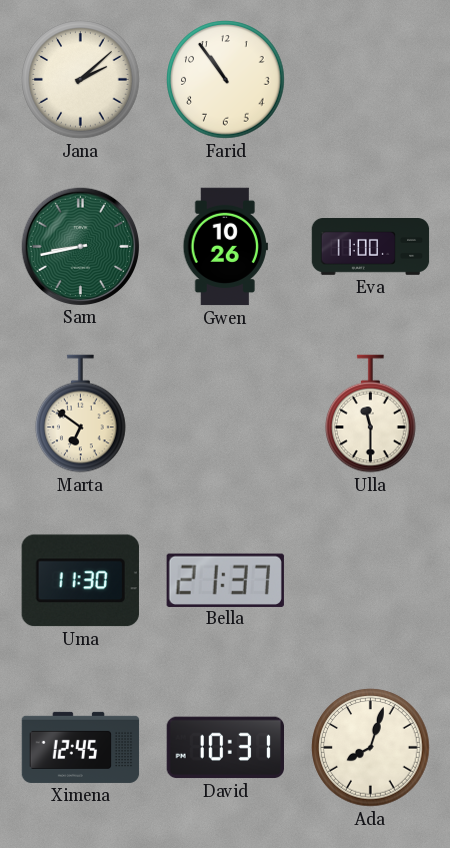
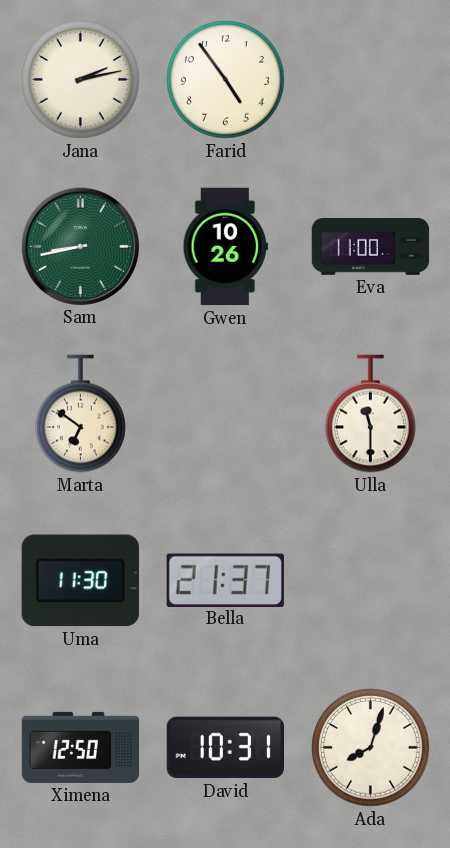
Jana: 2:08 -> 2:13 (81, 80)
Farid: 10:54 -> 4:54 (226, 80)
Ximena: 12:45 -> 12:50 (81, 747)
